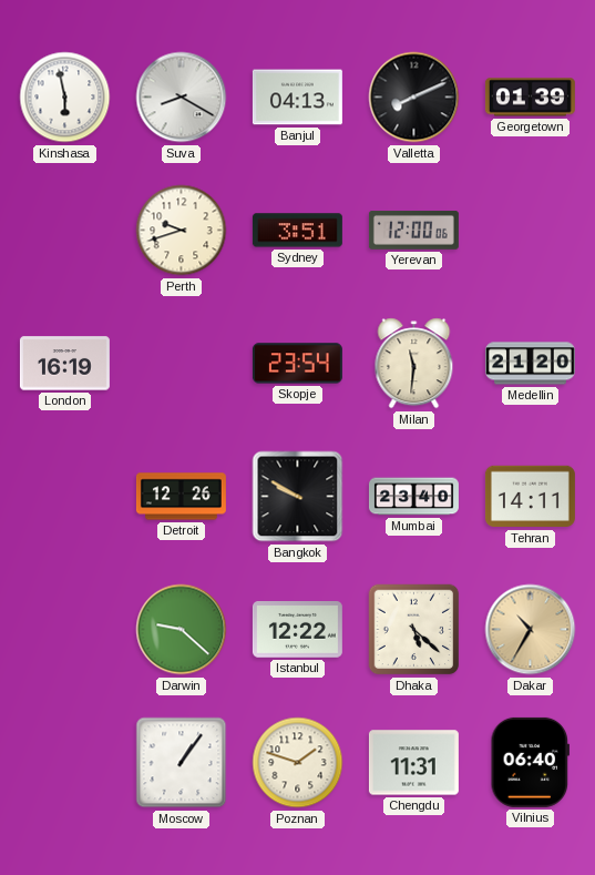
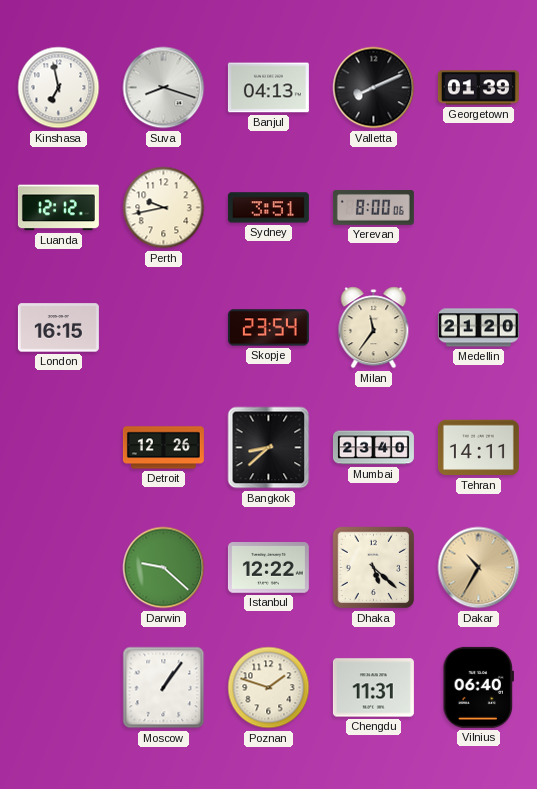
Kinshasa: 5:58 -> 6:58 (59, 88)
Suva: 8:20 -> 8:18 (164, 88)
Luanda: none -> 12:12 (58, 208)
Perth: 9:42 -> 9:43 (164, 208)
Yerevan: 12:00 -> 8:00 (373, 208)
London: 16:19 -> 16:15 (58, 328)
Milan: 11:31 -> 11:36 (374, 328)
Bangkok: 9:50 -> 8:38 (269, 448)
